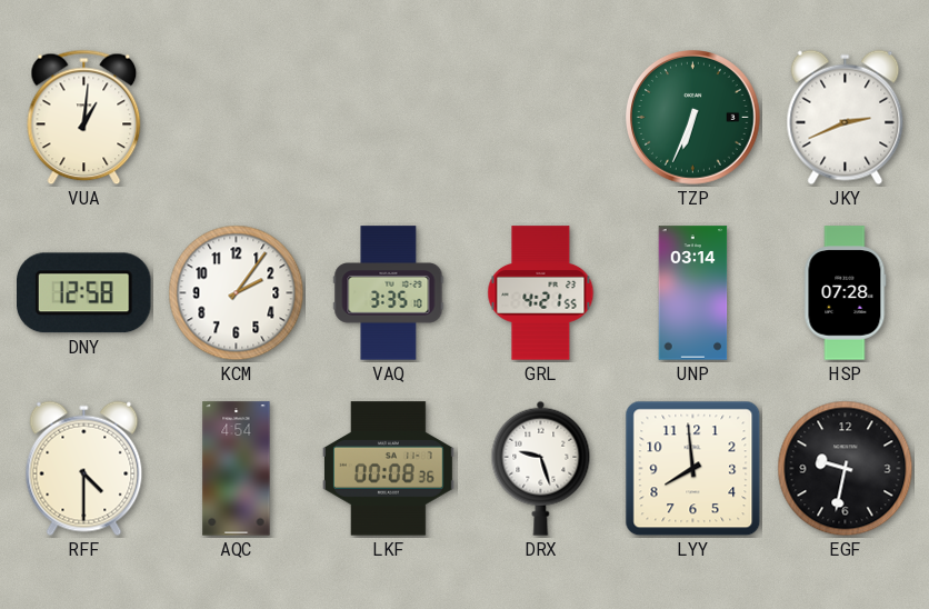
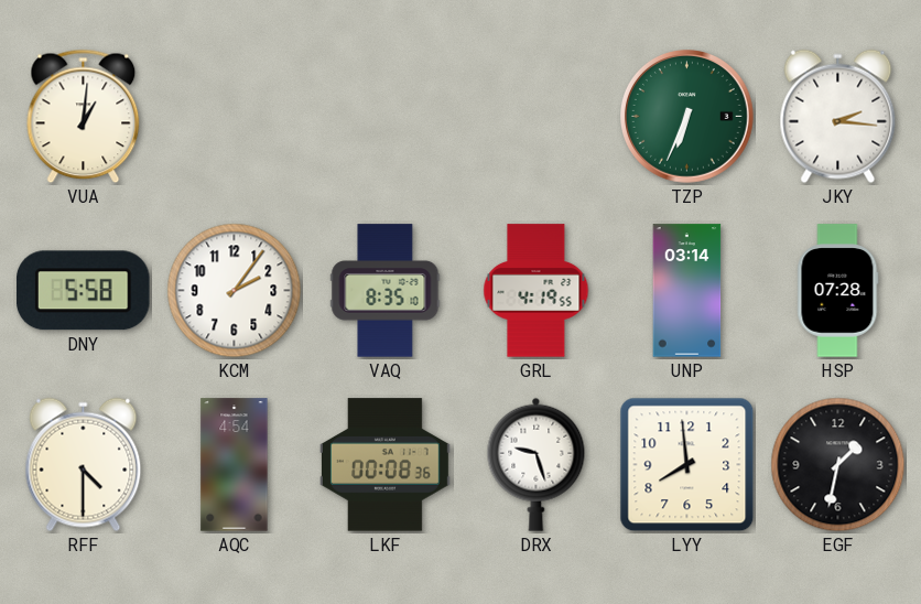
JKY: 2:41 -> 2:16 (838, 117)
DNY: 12:58 -> 5:58 (84, 291)
VAQ: 3:35 -> 8:35 (386, 291)
GRL: 4:21 -> 4:19 (537, 291)
EGF: 9:32 -> 1:32 (838, 465)
